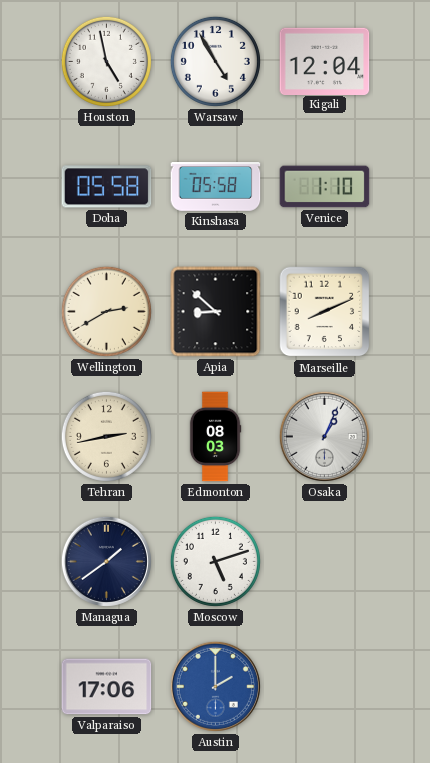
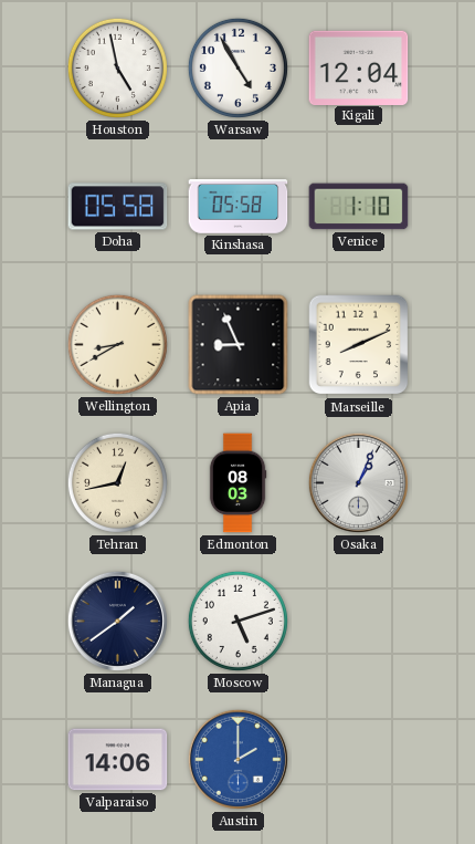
Wellington: 2:40 -> 8:40 (117, 344)
Apia: 8:52 -> 8:56 (239, 345)
Tehran: 2:43 -> 12:43 (117, 482)
Valparaiso: 17:06 -> 14:06 (118, 760)
